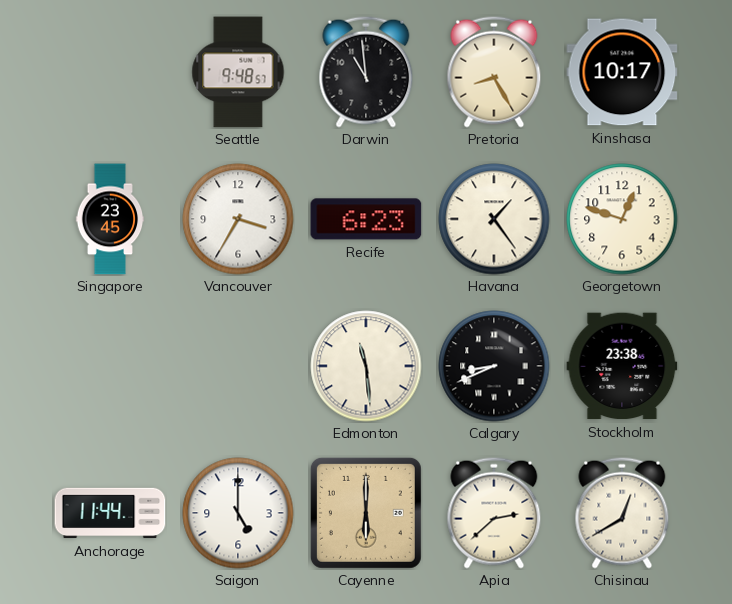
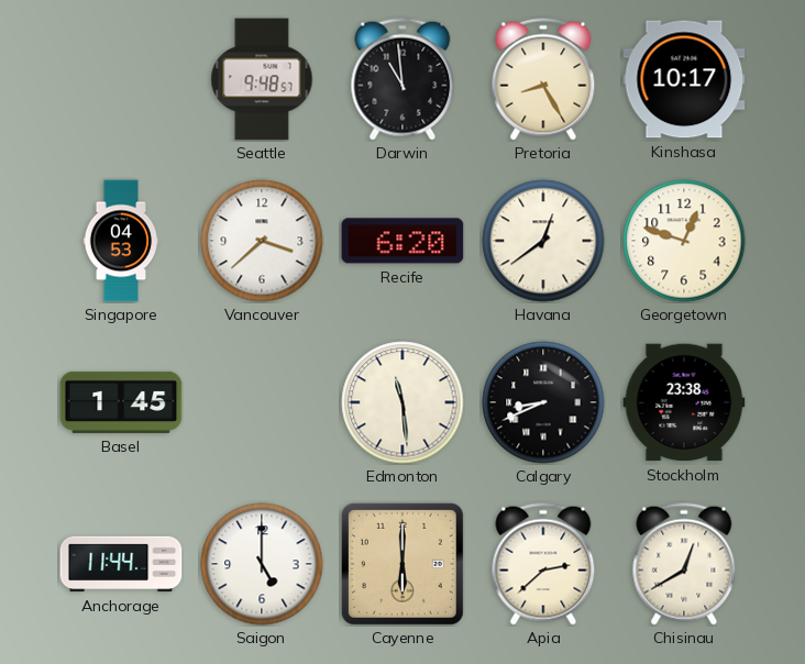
Singapore: 23:45 -> 04:53 (121, 241)
Vancouver: 3:35 -> 3:38 (262, 241)
Recife: 6:23 -> 6:20 (402, 241)
Havana: 1:24 -> 12:39 (543, 241)
Basel: none -> 1:45 (121, 402)
